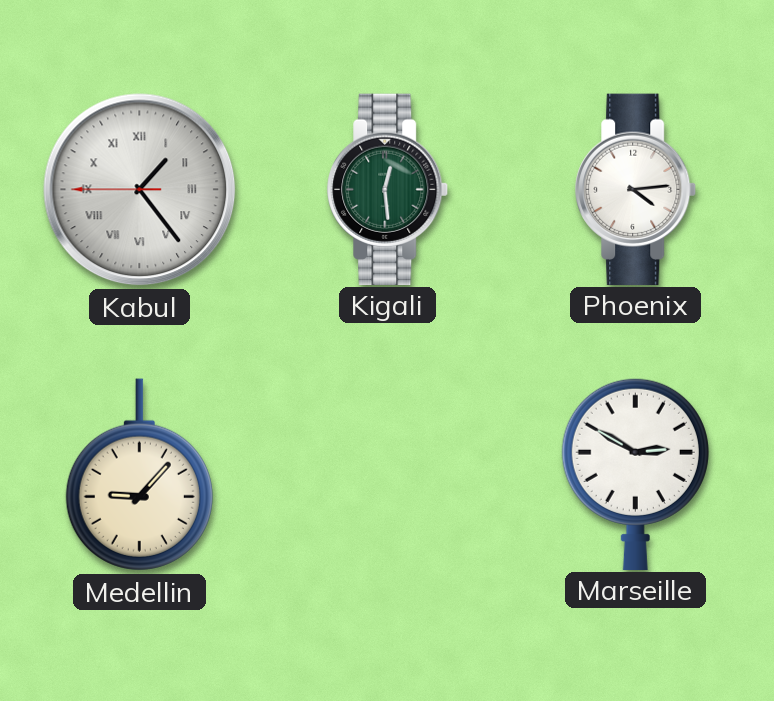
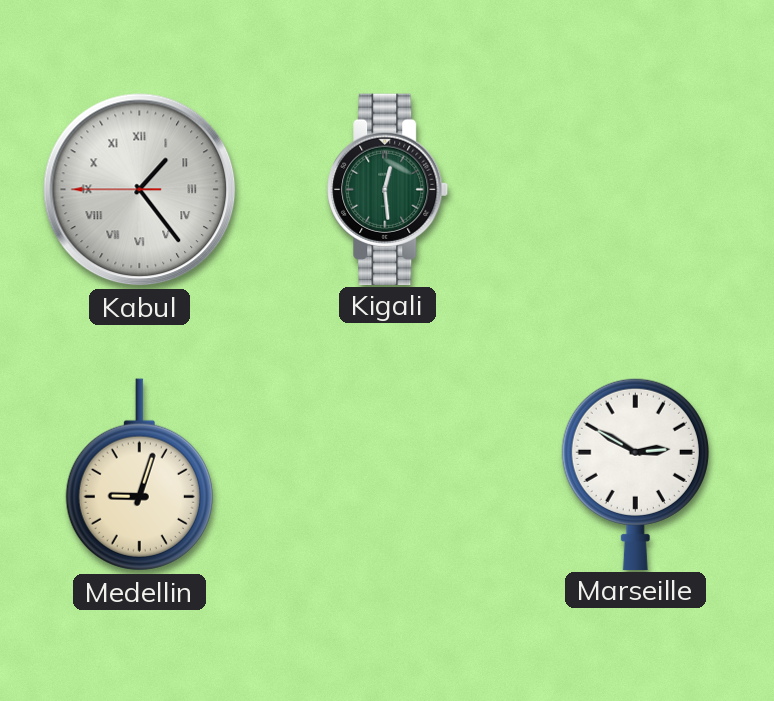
Phoenix: 4:14 -> none (636, 189)
Medellin: 9:07 -> 9:03 (139, 475)
